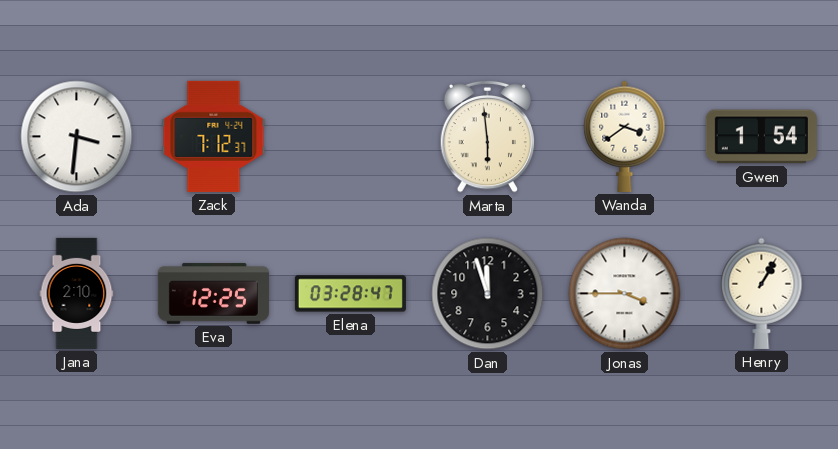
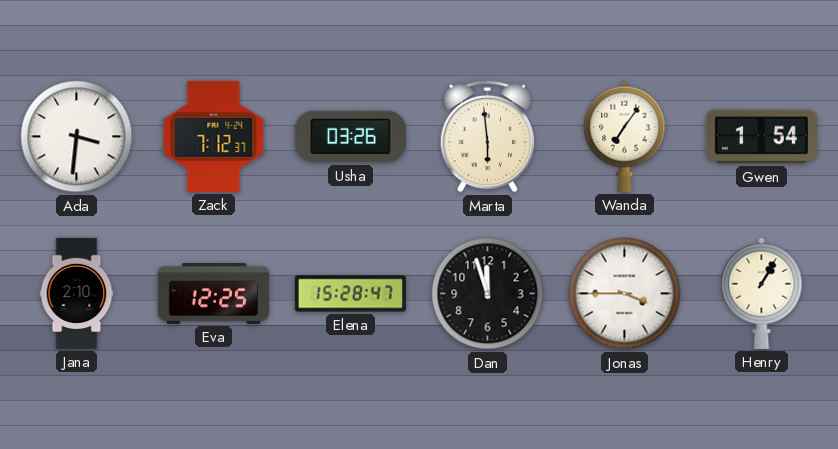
Usha: none -> 03:26 (350, 137)
Wanda: 3:39 -> 7:06 (625, 136)
Elena: 03:28 -> 15:28 (350, 294)
